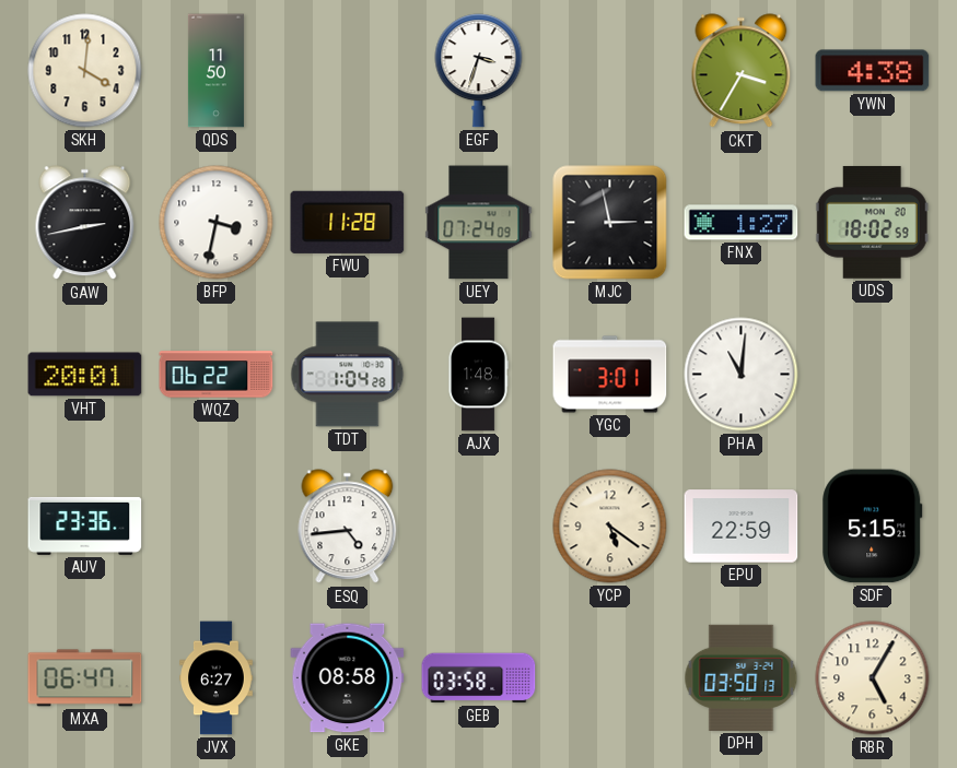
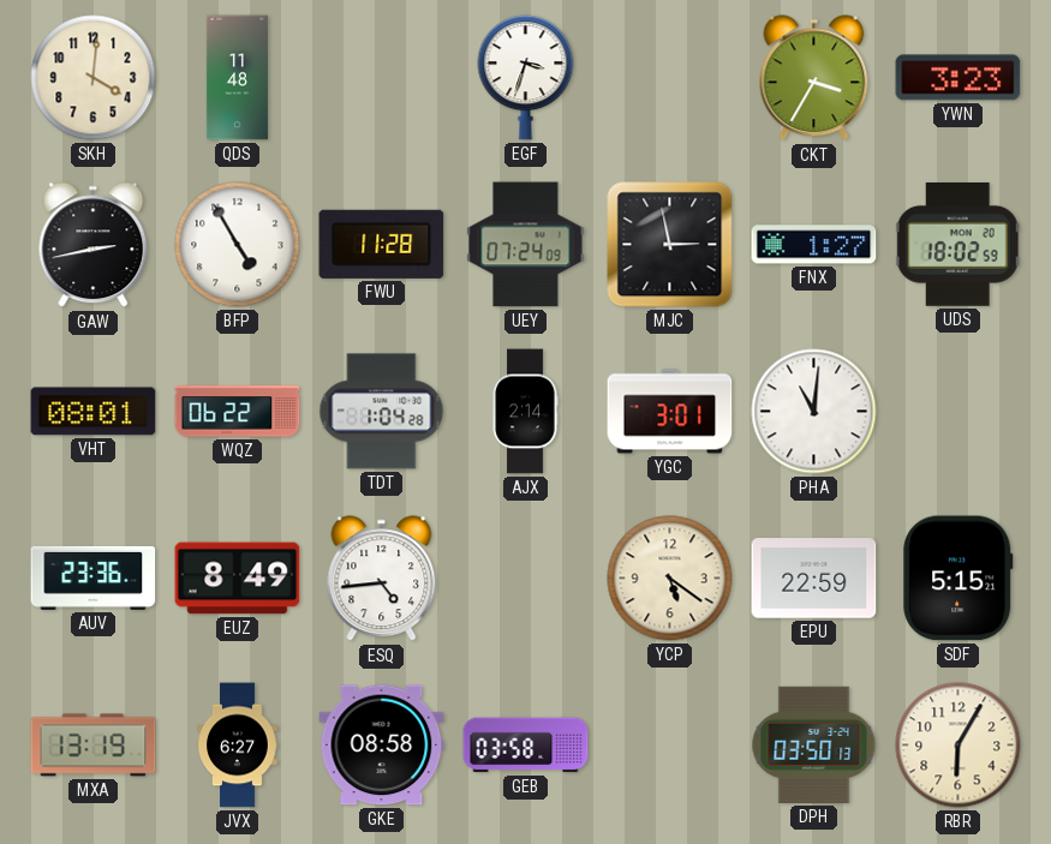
QDS: 11:50 -> 11:48 (237, 78)
YWN: 4:38 -> 3:23 (959, 78)
BFP: 3:32 -> 4:55 (238, 245)
VHT: 20:01 -> 08:01 (94, 412)
AJX: 1:48 -> 2:14 (525, 412)
EUZ: none -> 8:49 (238, 579)
MXA: 06:47 -> 13:19 (94, 746)
RBR: 5:05 -> 6:05 (959, 746)
